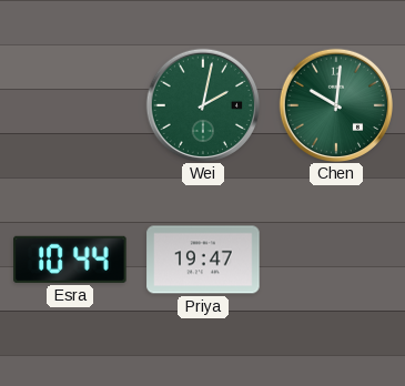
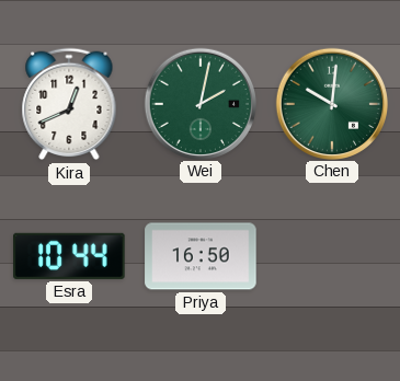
Kira: none -> 12:41 (69, 104)
Priya: 19:47 -> 16:50 (201, 256)
